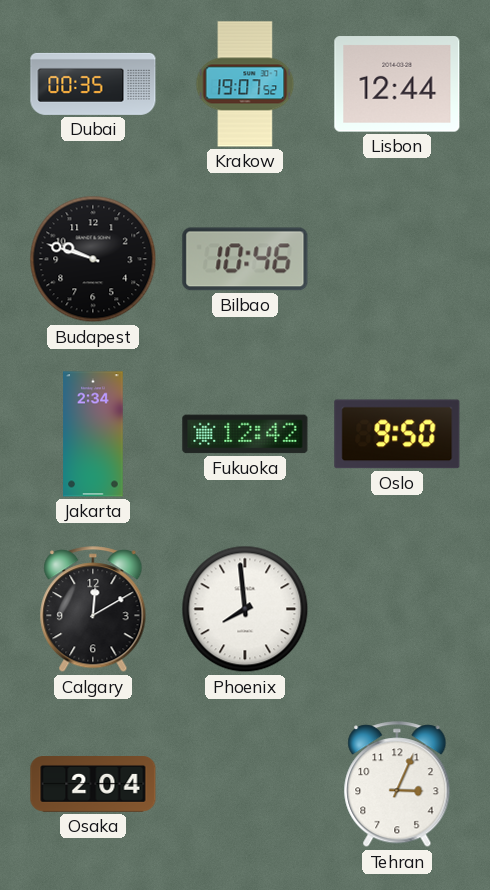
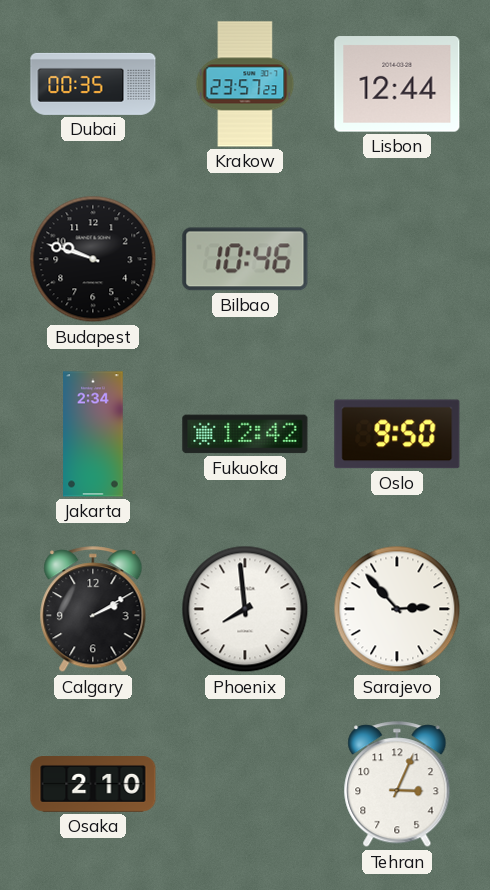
Krakow: 19:07 -> 23:57 (245, 84)
Calgary: 12:10 -> 2:10 (93, 610)
Sarajevo: none -> 2:53 (397, 609)
Osaka: 2:04 -> 2:10 (93, 785)
